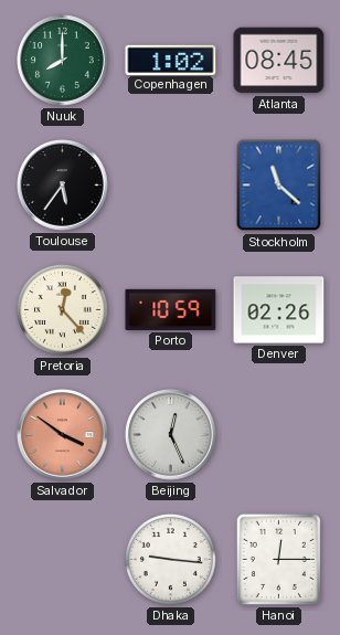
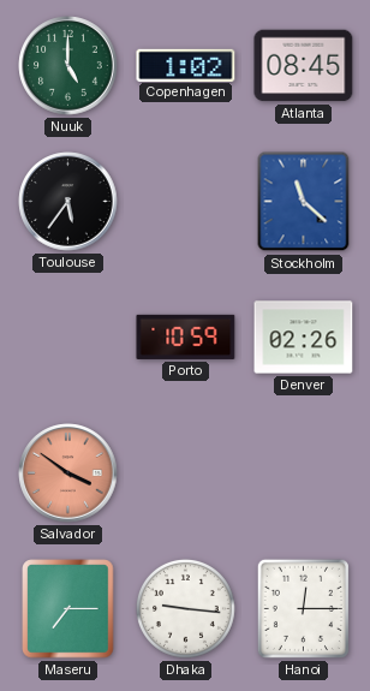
Nuuk: 8:00 -> 5:00 (68, 66)
Pretoria: 12:23 -> none (62, 309)
Beijing: 12:26 -> none (171, 435)
Maseru: none -> 7:15 (68, 609)
